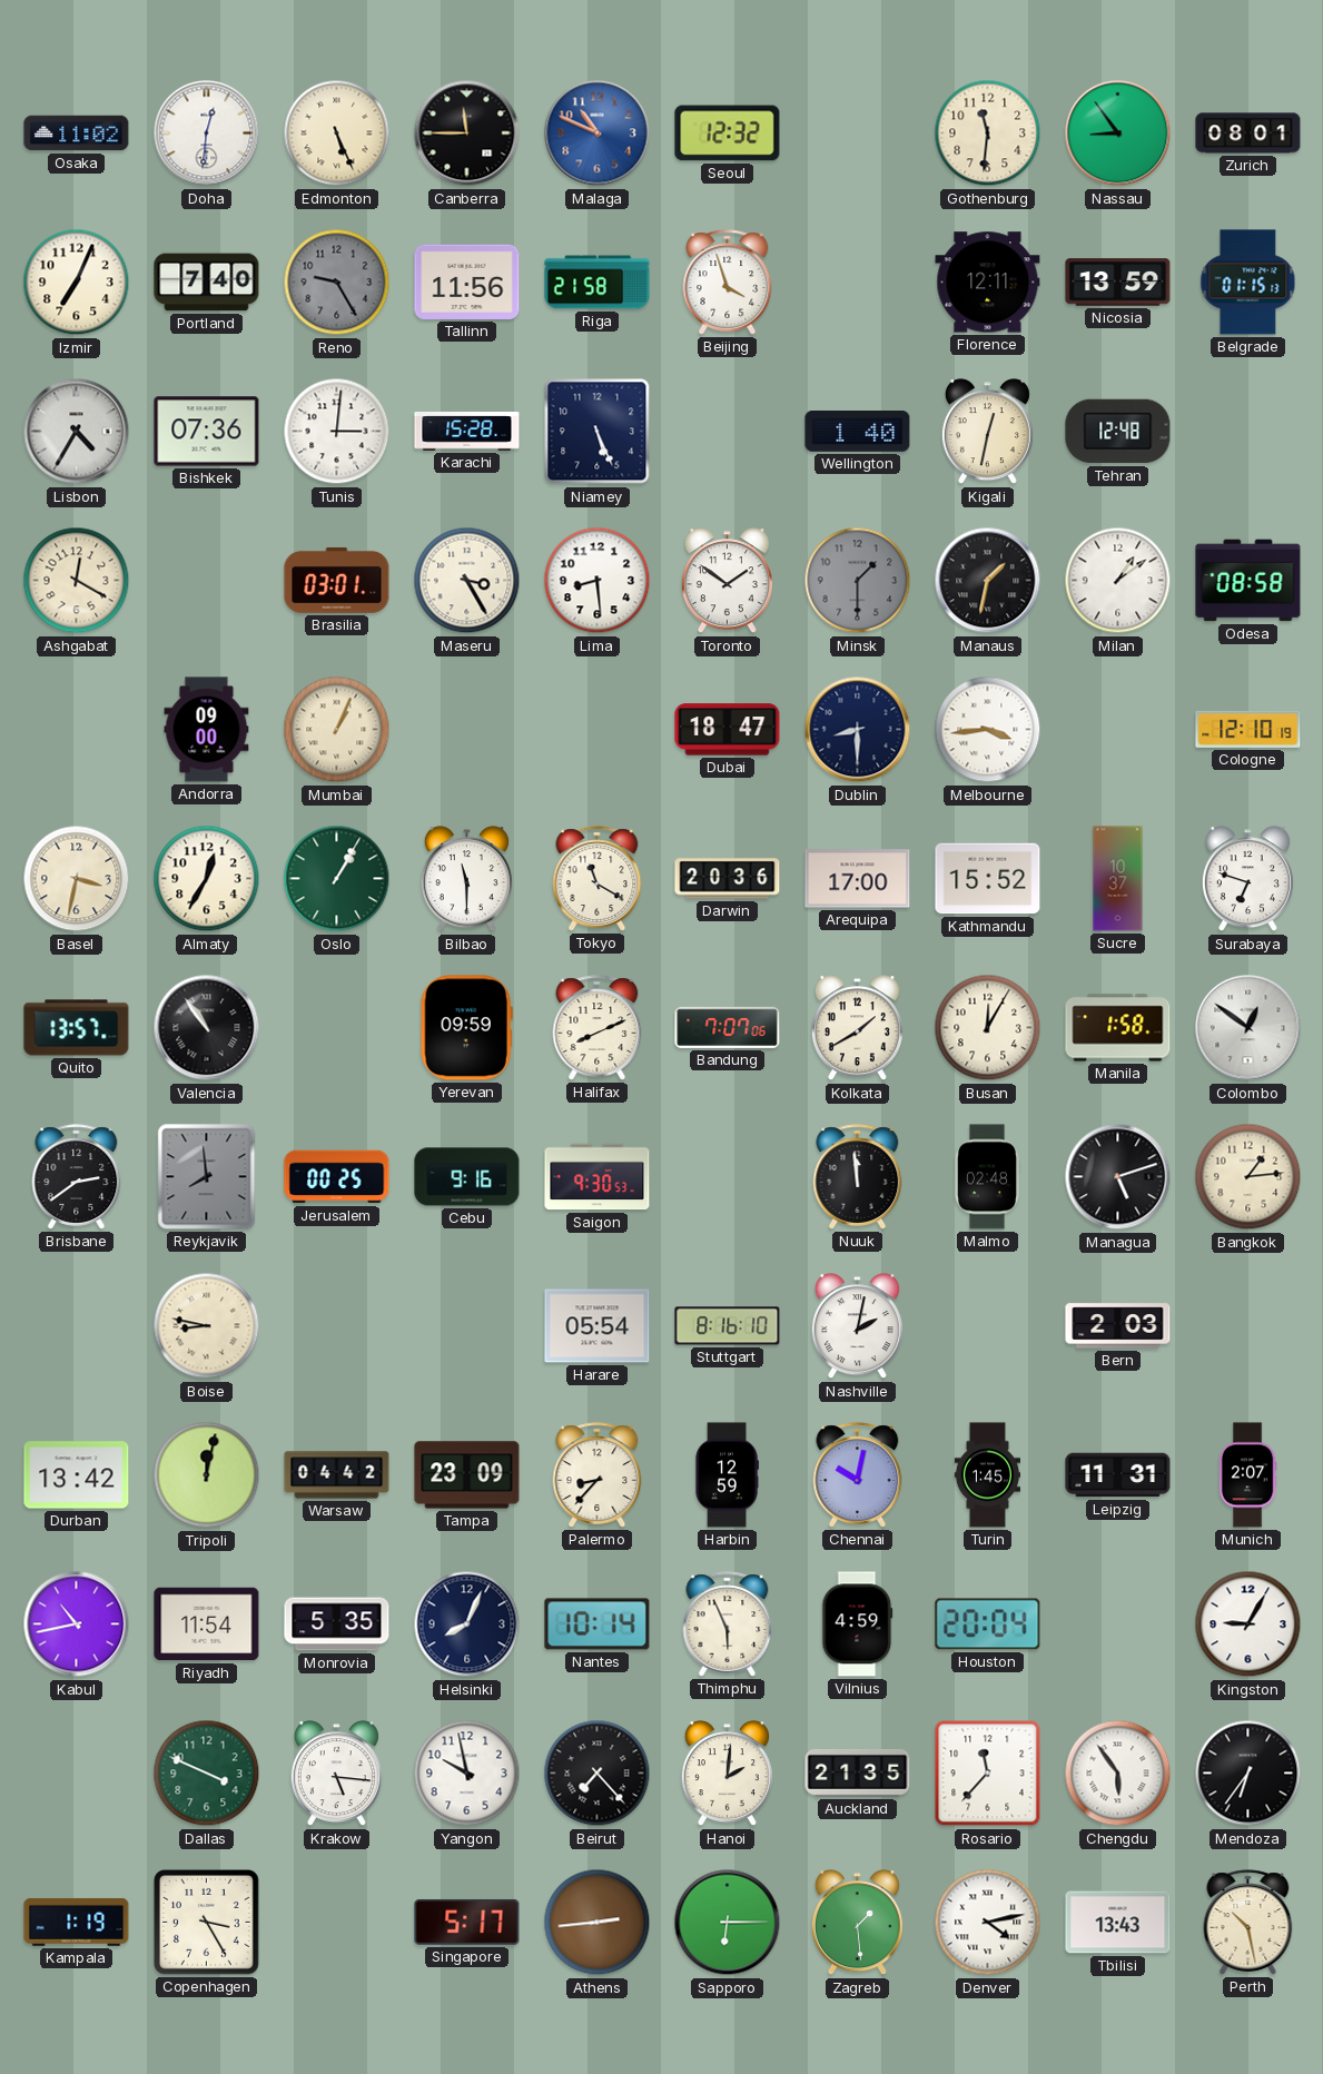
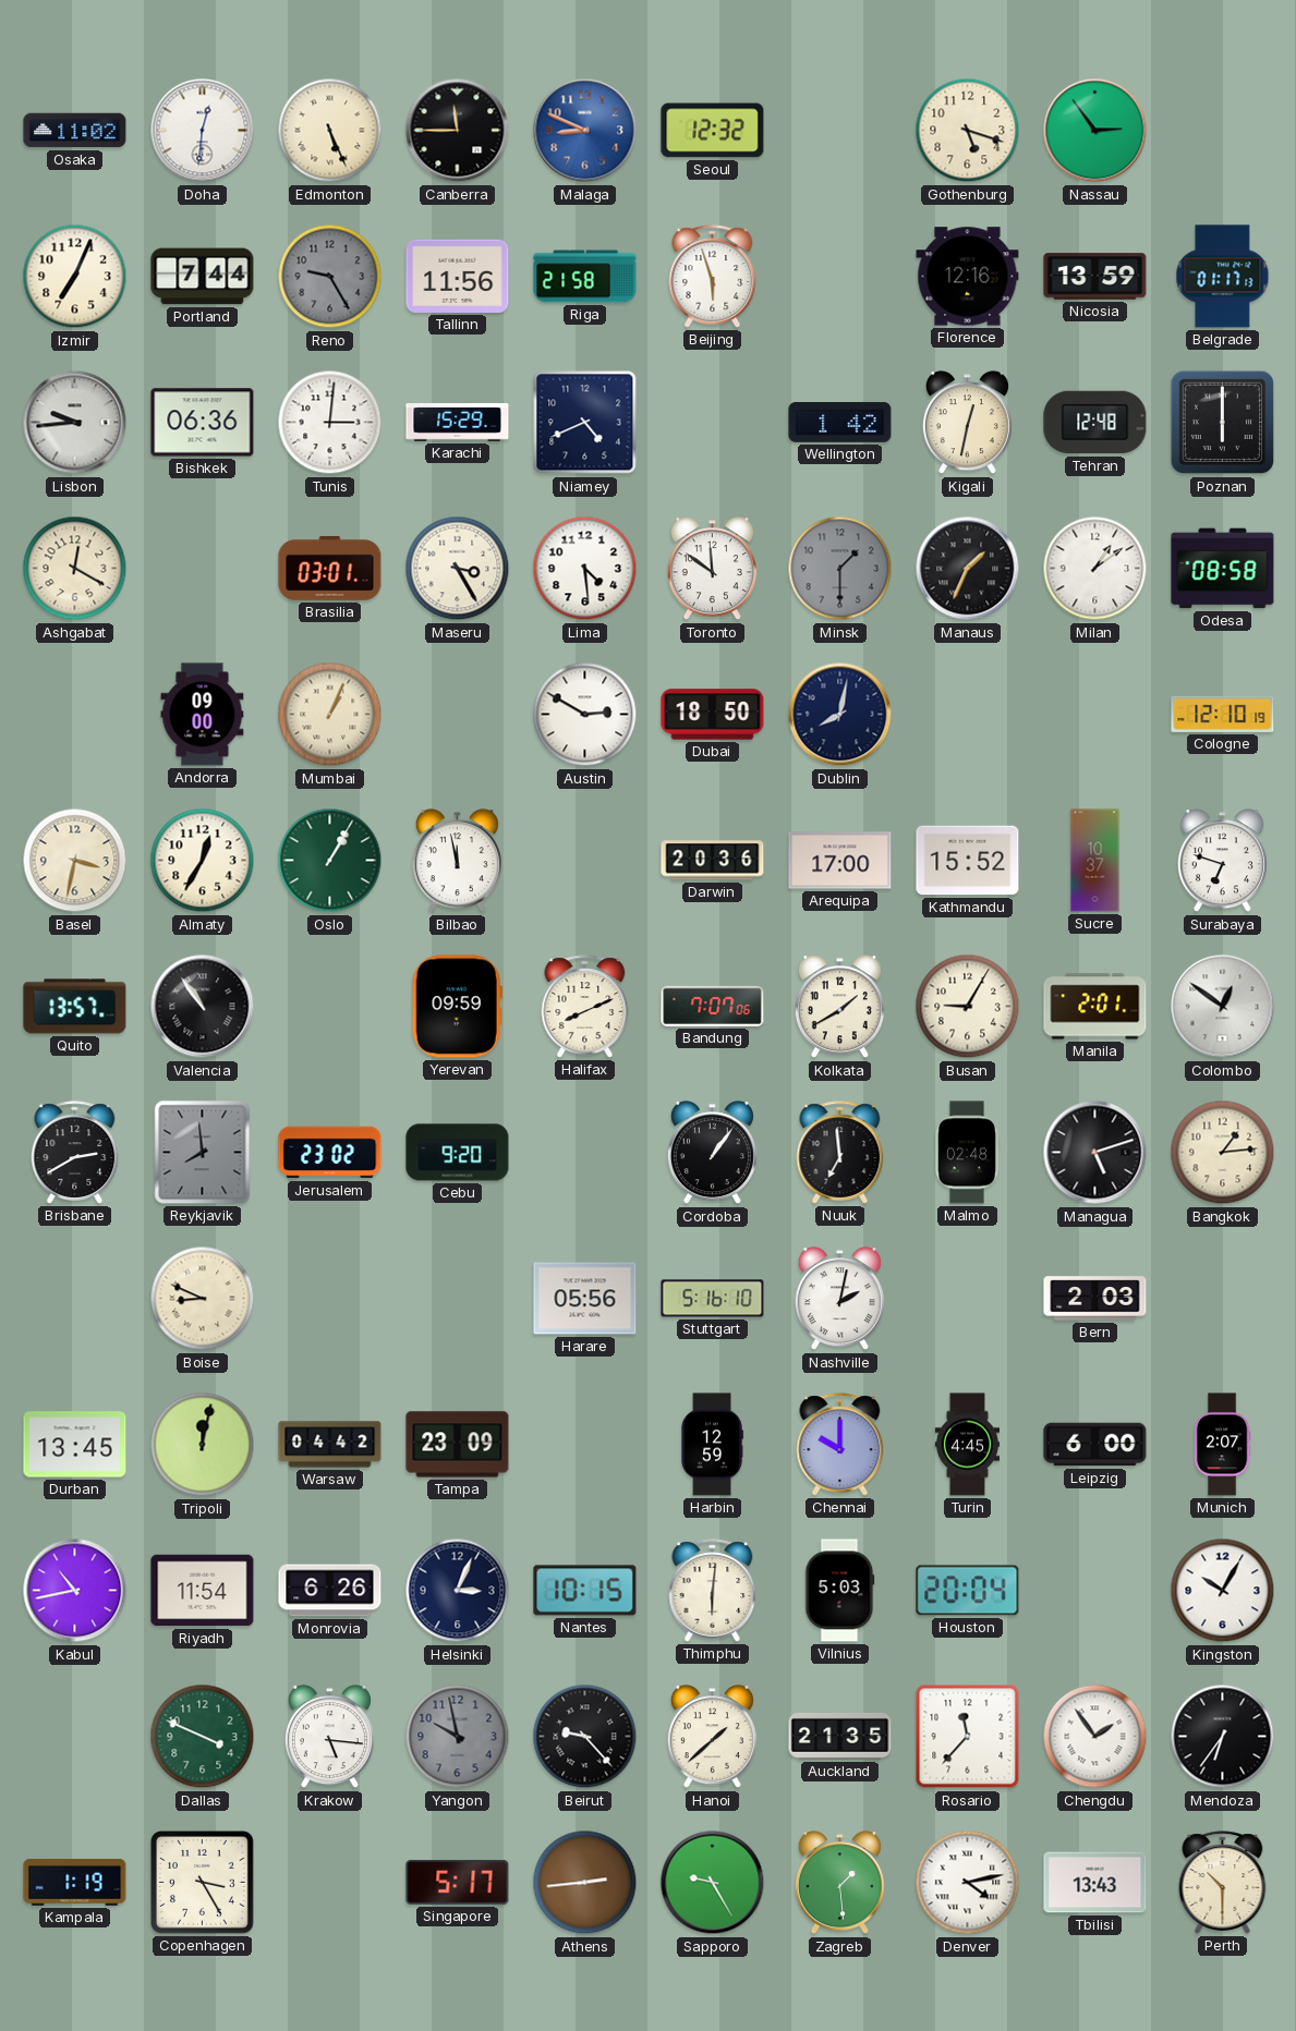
Malaga: 10:49 -> 8:49 (585, 131)
Gothenburg: 11:31 -> 5:18 (968, 131)
Nassau: 8:54 -> 2:54 (1095, 131)
Zurich: 08:01 -> none (1248, 134)
Portland: 7:40 -> 7:44 (203, 277)
Beijing: 3:57 -> 5:57 (713, 277)
Florence: 12:11 -> 12:16 (968, 277)
Belgrade: 01:15 -> 01:17 (1223, 277)
Lisbon: 4:35 -> 9:44 (75, 423)
Bishkek: 07:36 -> 06:36 (203, 423)
Karachi: 15:28 -> 15:29 (458, 423)
Niamey: 5:26 -> 4:41 (585, 423)
Wellington: 1:40 -> 1:42 (840, 423)
Poznan: none -> 6:00 (1223, 423)
Lima: 8:29 -> 4:29 (585, 569)
Toronto: 1:51 -> 11:51 (712, 569)
Manaus: 1:32 -> 1:34 (968, 569)
Austin: none -> 2:50 (585, 715)
Dubai: 18:47 -> 18:50 (713, 715)
Dublin: 8:30 -> 8:02 (840, 715)
Melbourne: 3:44 -> none (988, 730)
Bilbao: 11:30 -> 11:58 (457, 861)
Tokyo: 11:20 -> none (598, 879)
Busan: 12:05 -> 9:05 (968, 1007)
Manila: 1:58 -> 2:01 (1095, 1007)
Brisbane: 2:39 -> 2:40 (75, 1153)
Jerusalem: 00:25 -> 23:02 (330, 1153)
Cebu: 9:16 -> 9:20 (458, 1153)
Saigon: 9:30 -> none (598, 1177)
Cordoba: none -> 1:06 (712, 1153)
Nuuk: 11:59 -> 6:59 (840, 1153)
Boise: 8:47 -> 8:49 (203, 1299)
Harare: 05:54 -> 05:56 (585, 1299)
Stuttgart: 8:16 -> 5:16 (713, 1299)
Durban: 13:42 -> 13:45 (75, 1445)
Palermo: 8:37 -> none (598, 1475)
Chennai: 10:02 -> 10:00 (840, 1445)
Turin: 1:45 -> 4:45 (967, 1445)
Leipzig: 11:31 -> 6:00 (1095, 1445)
Monrovia: 5:35 -> 6:26 (330, 1591)
Helsinki: 8:04 -> 3:04 (458, 1591)
Nantes: 10:14 -> 10:15 (585, 1591)
Thimphu: 5:56 -> 6:01 (713, 1591)
Vilnius: 4:59 -> 5:03 (840, 1591)
Kingston: 9:05 -> 10:05 (1223, 1591)
Yangon dial: white -> grey (458, 1737)
Beirut: 7:23 -> 9:23 (585, 1737)
Hanoi: 2:01 -> 1:38 (712, 1737)
Chengdu: 5:54 -> 1:54 (1095, 1737)
Sapporo: 6:15 -> 9:25 (713, 1883)
Perth: 10:28 -> 10:30 (1223, 1883)
